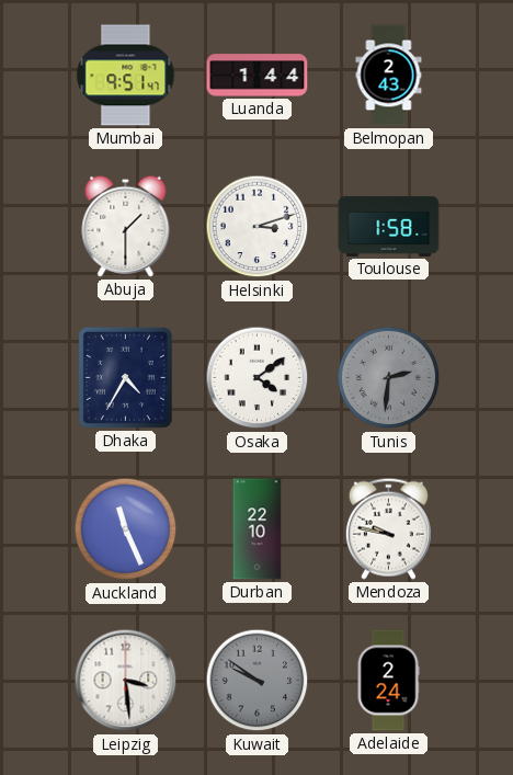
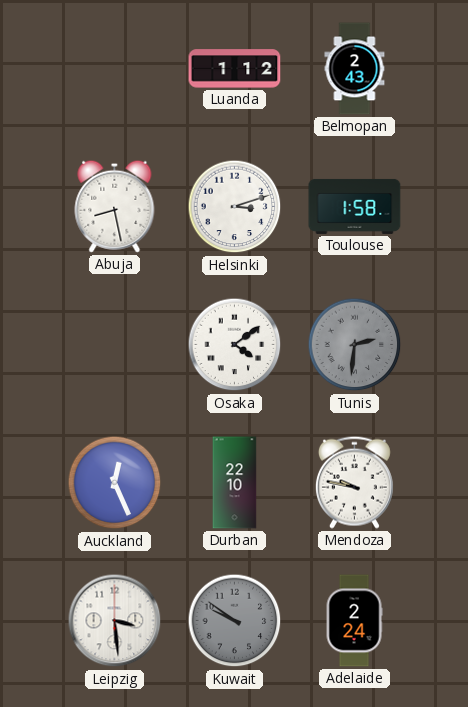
Mumbai: 9:51 -> none (126, 76)
Luanda: 1:44 -> 1:12 (235, 69)
Abuja: 1:30 -> 8:28 (115, 206)
Dhaka: 4:35 -> none (125, 377)
Auckland: 11:26 -> 12:26 (115, 483)
